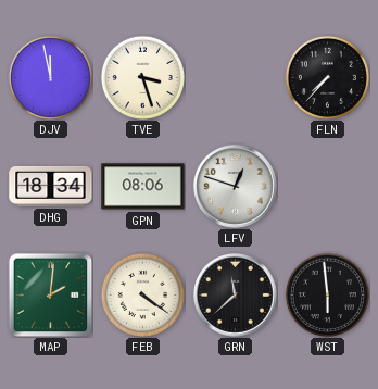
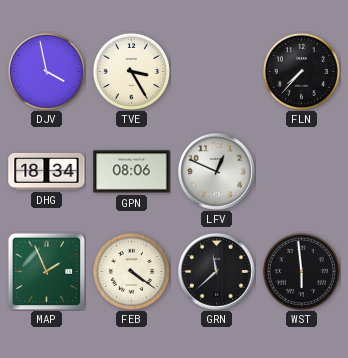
DJV: 11:58 -> 3:58 (46, 71)
TVE: 3:27 -> 3:25 (131, 71)
LFV: 12:48 -> 12:49 (217, 172)
MAP: 2:01 -> 1:56 (46, 271)
